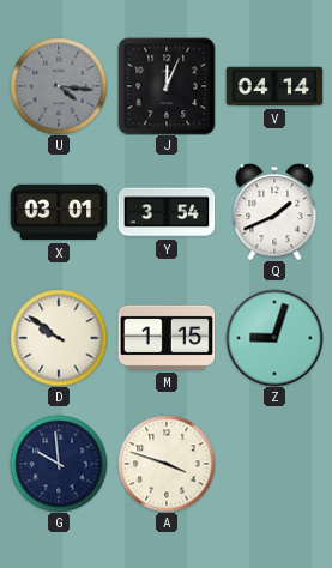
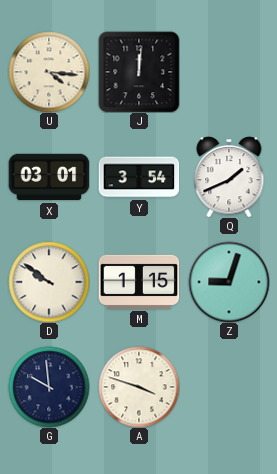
U dial: grey -> cream (49, 72)
J: 12:04 -> 12:01 (139, 72)
V: 04:14 -> none (274, 86)
